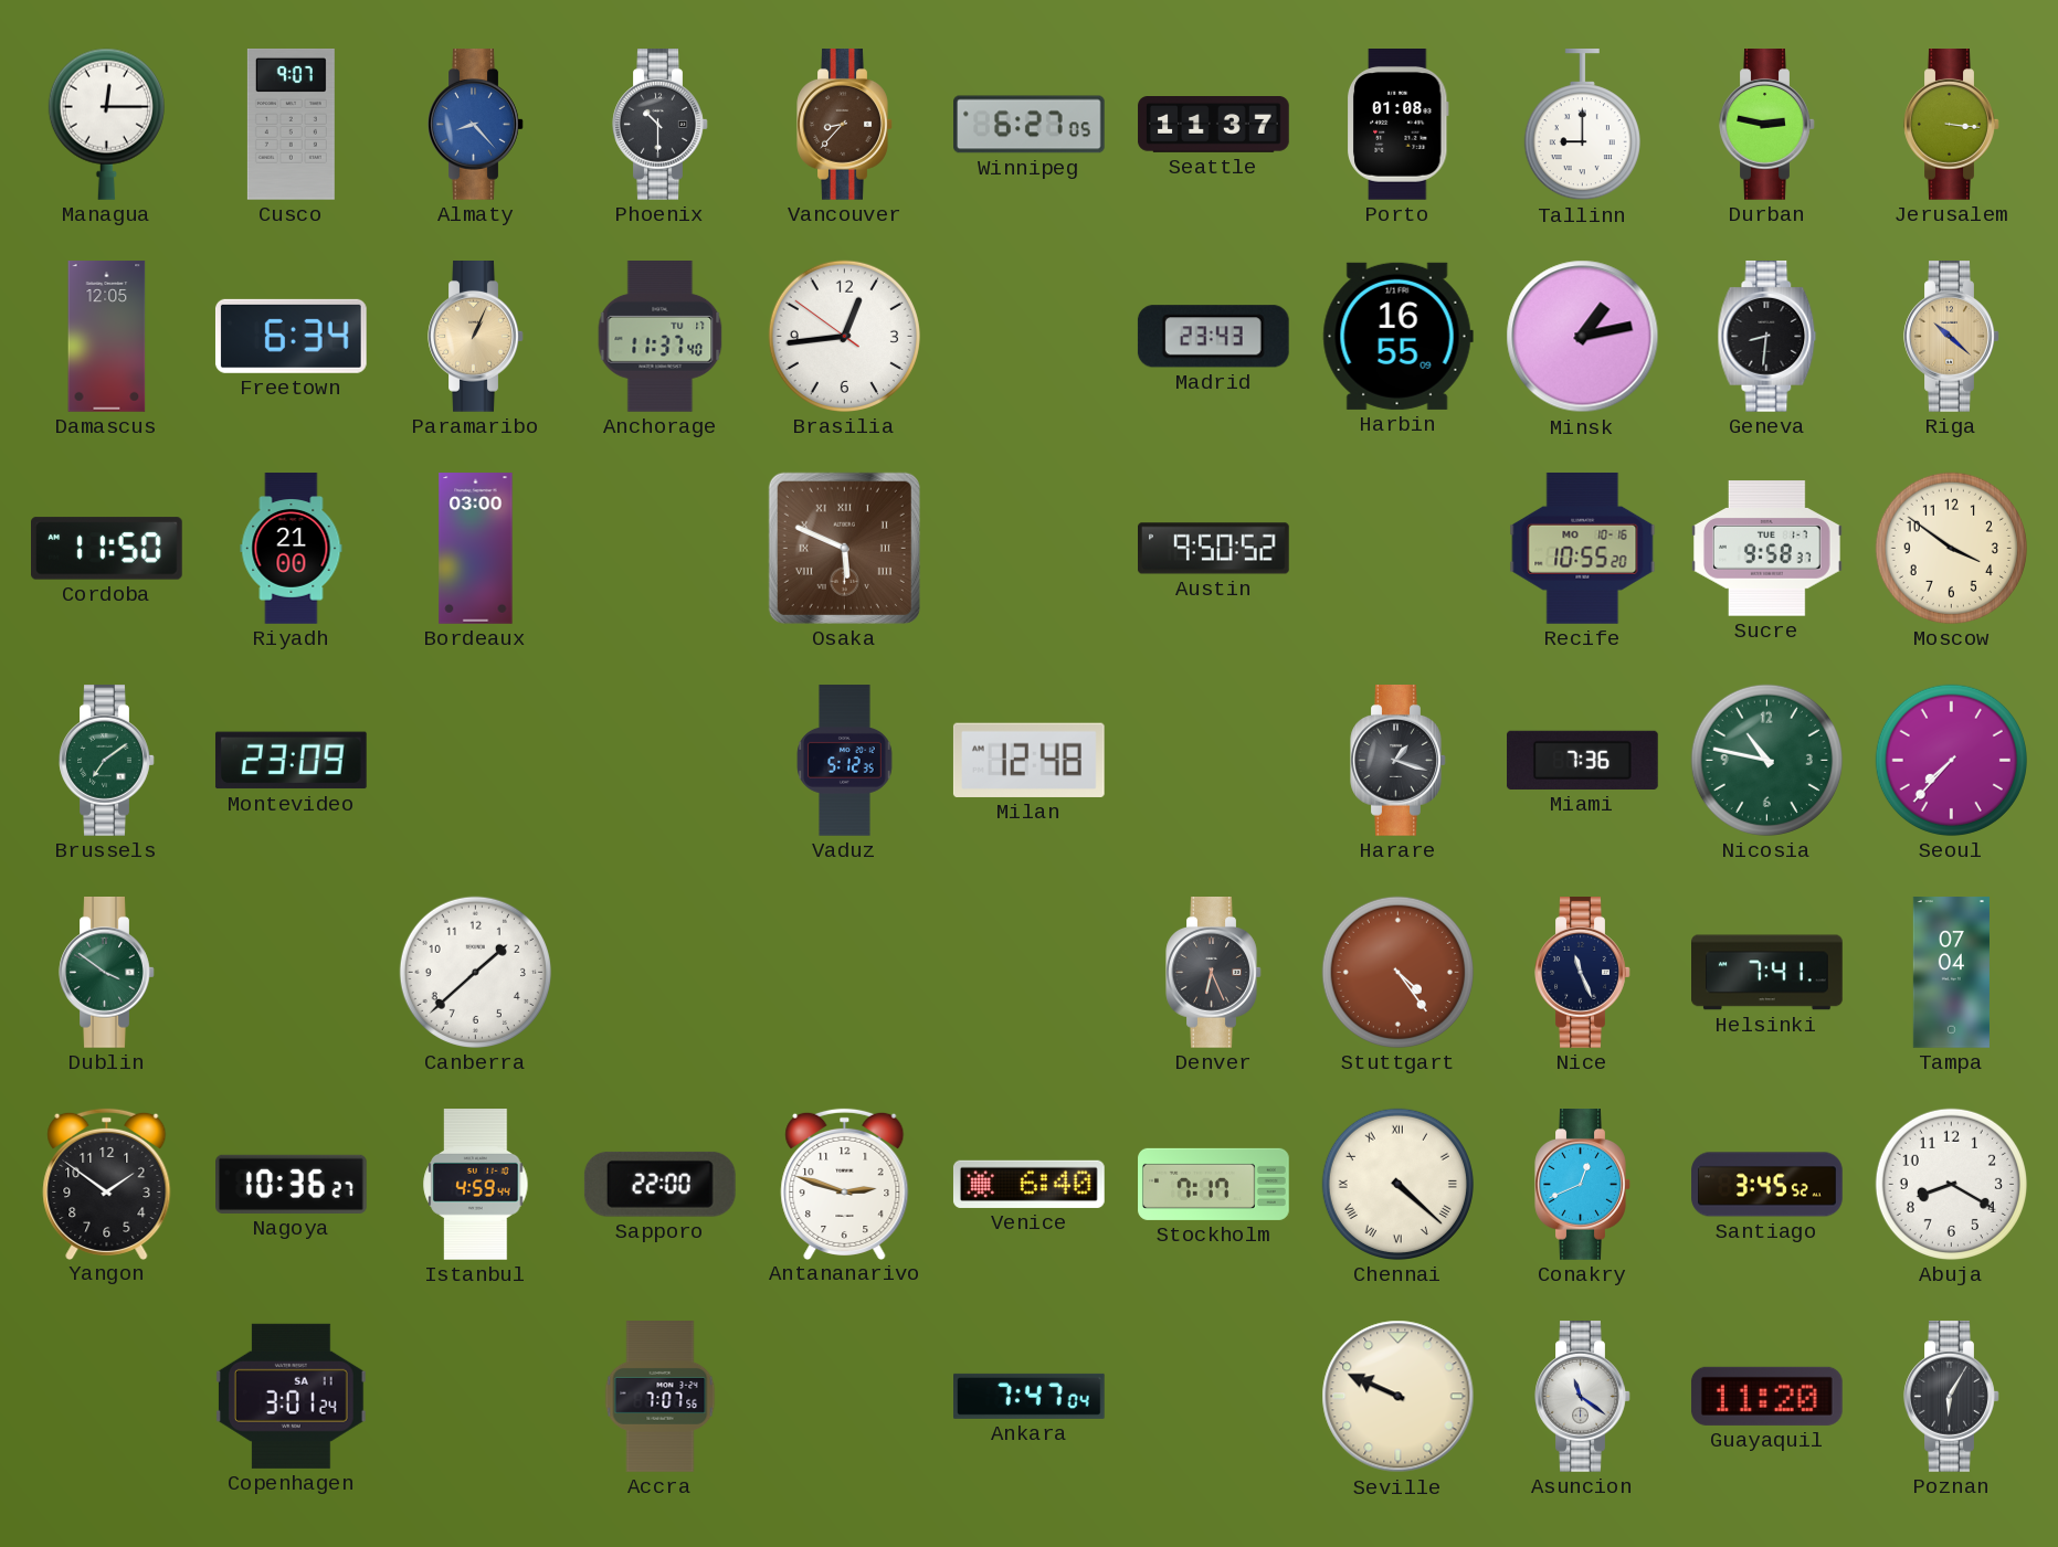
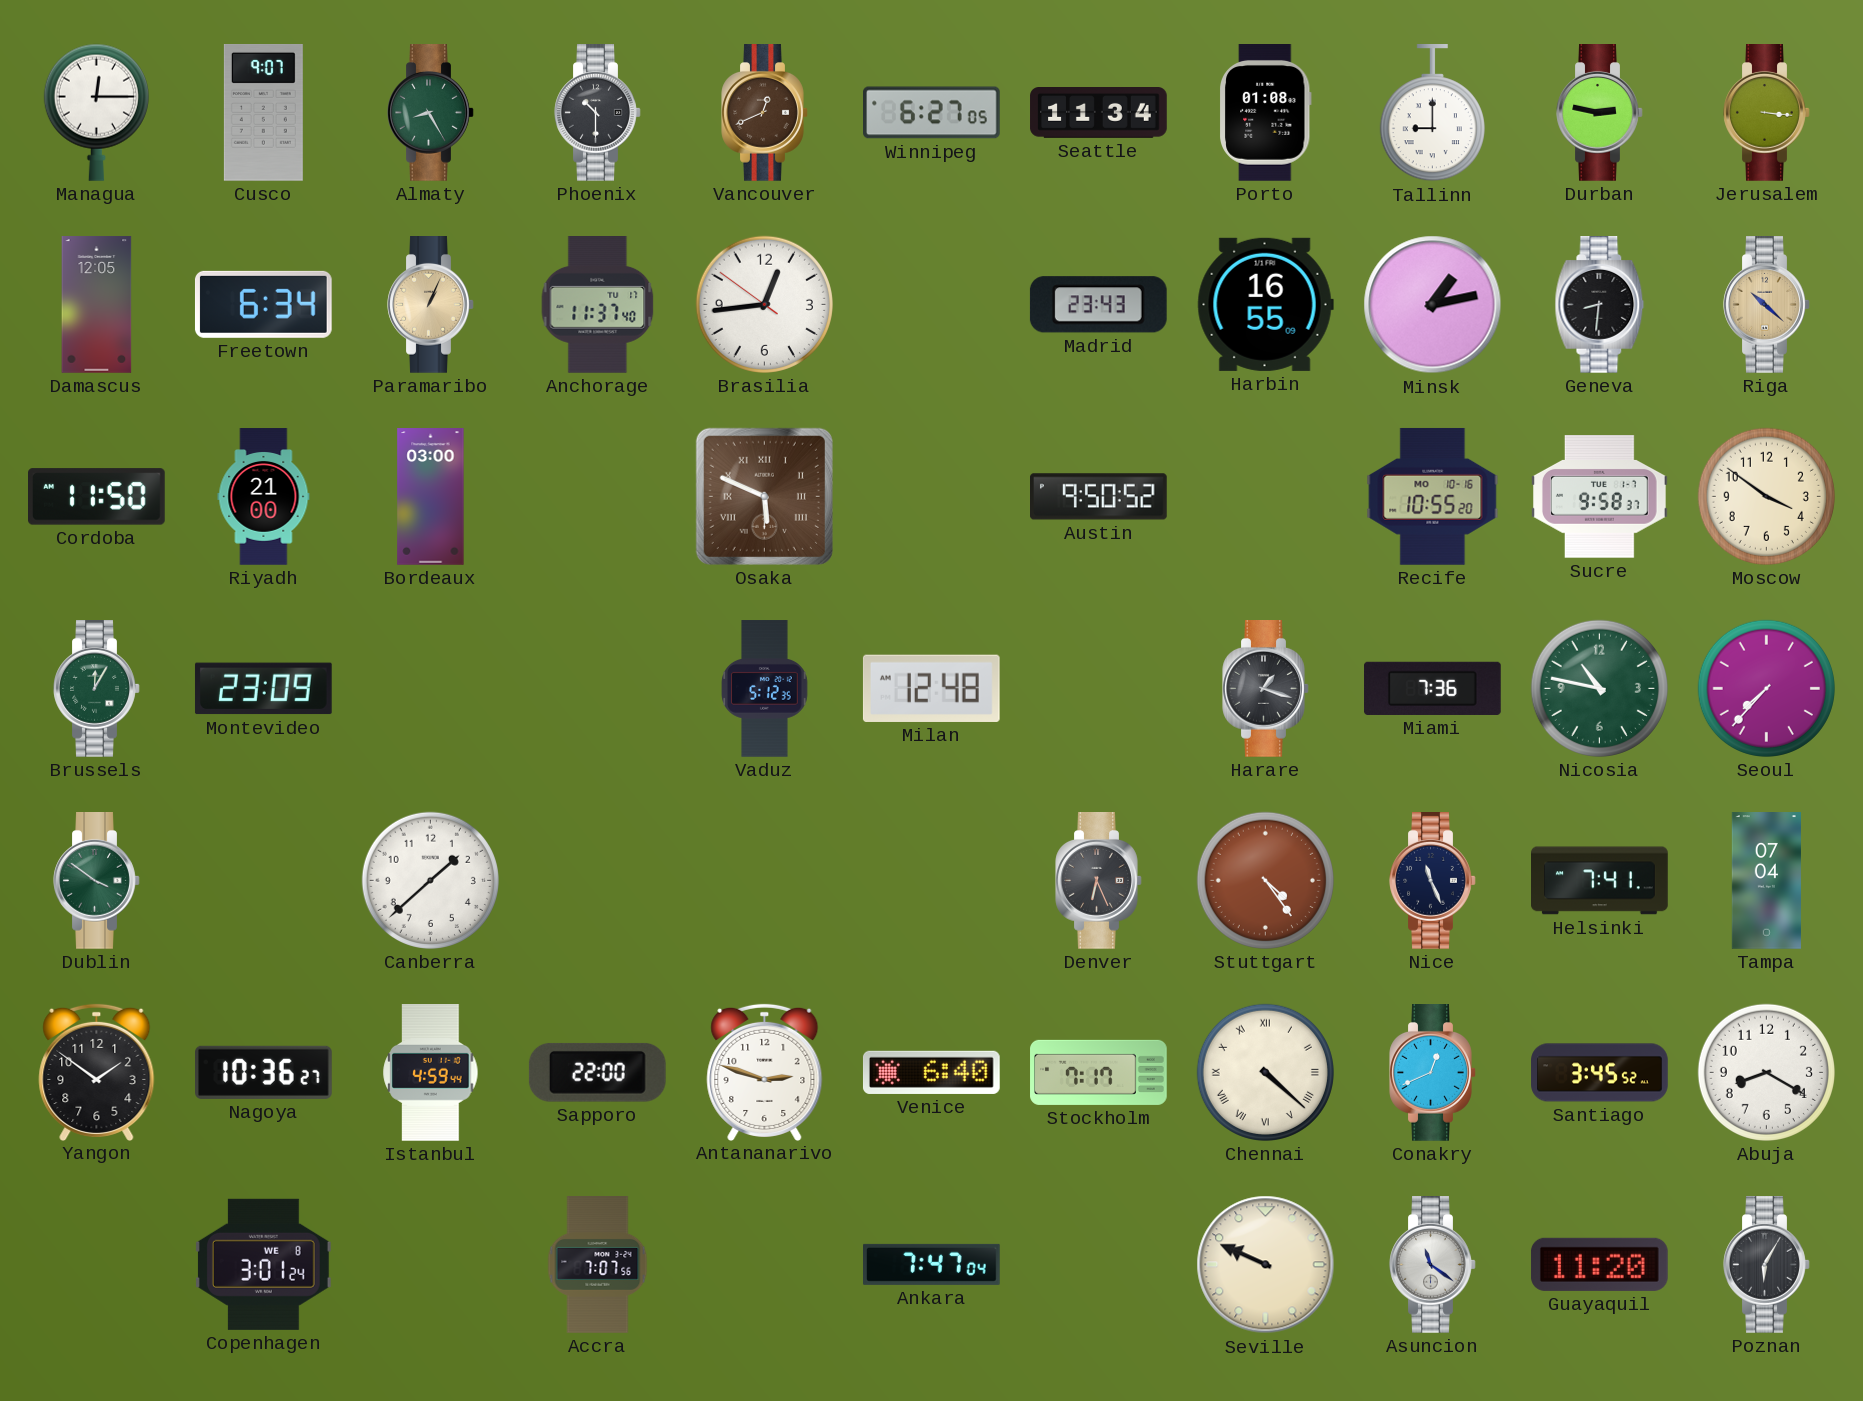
Almaty: 8:23 -> 8:25 (431, 113)
Almaty dial: blue -> green (431, 113)
Vancouver: 8:37 -> 12:41 (765, 113)
Seattle: 11:37 -> 11:34 (1099, 113)
Brussels: 7:09 -> 12:05 (97, 689)
Copenhagen date: SA 11 -> WE 8 (263, 1264)
